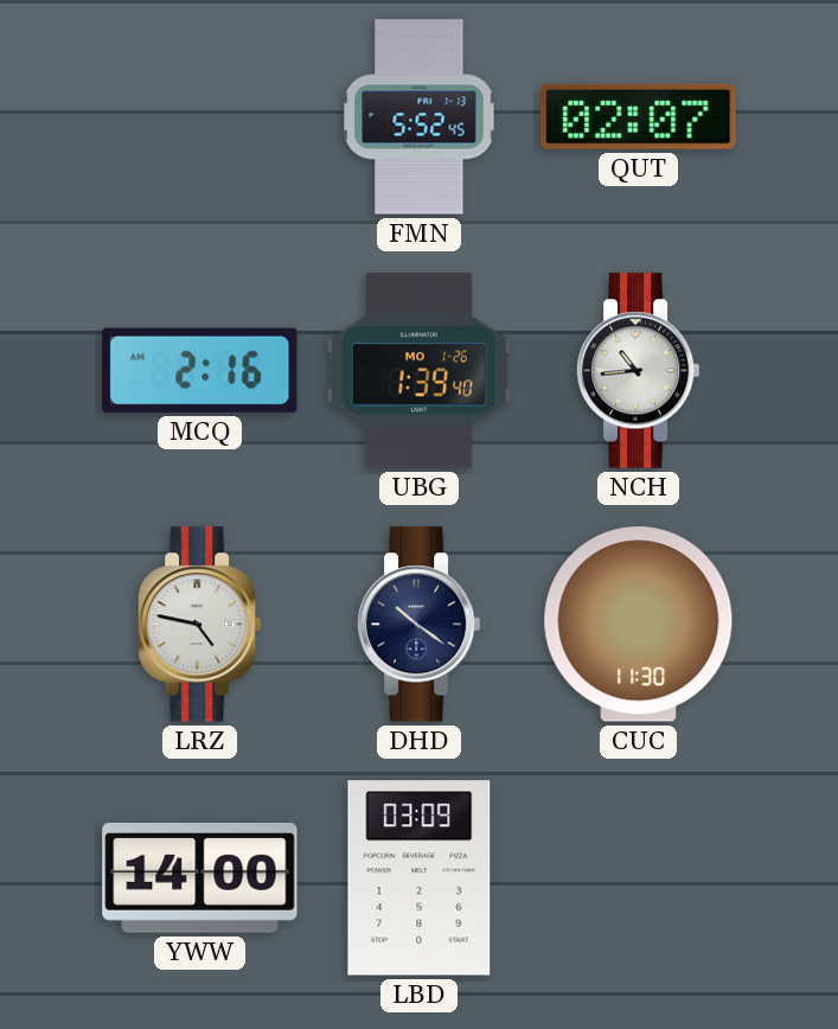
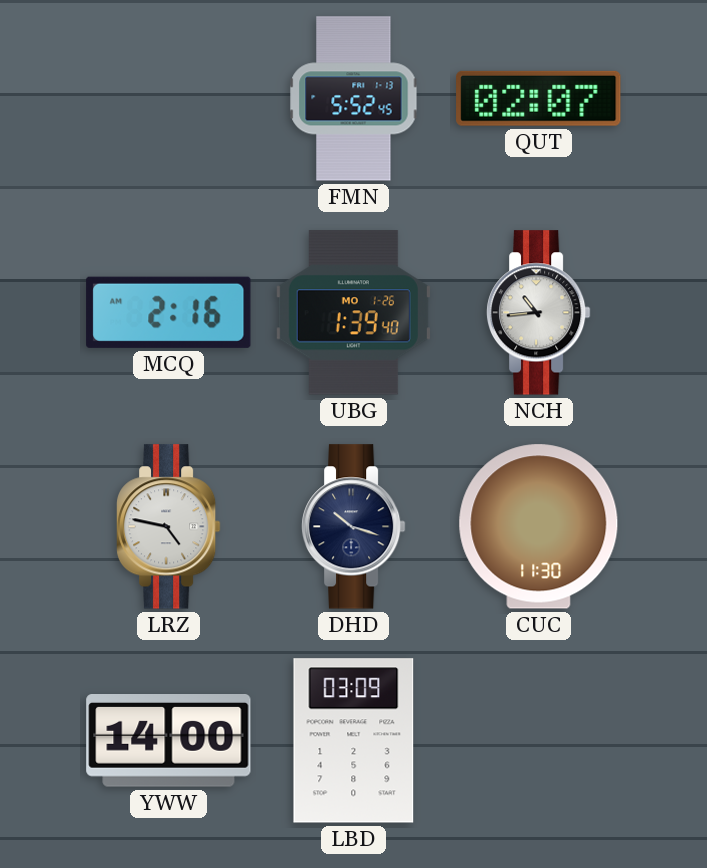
DHD: 10:21 -> 10:18 (353, 527)
